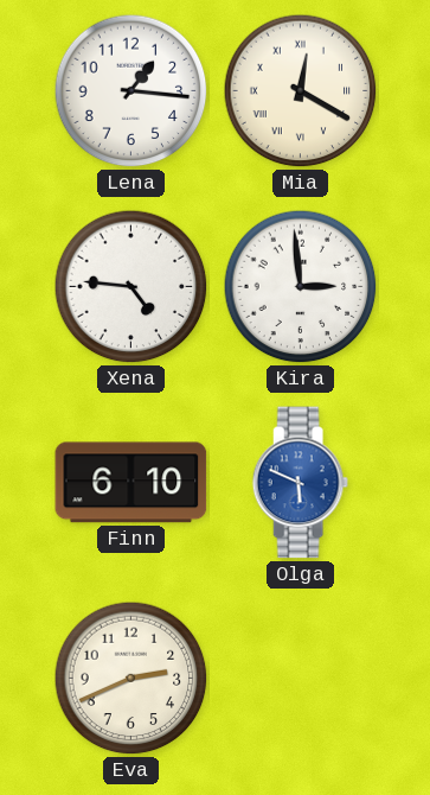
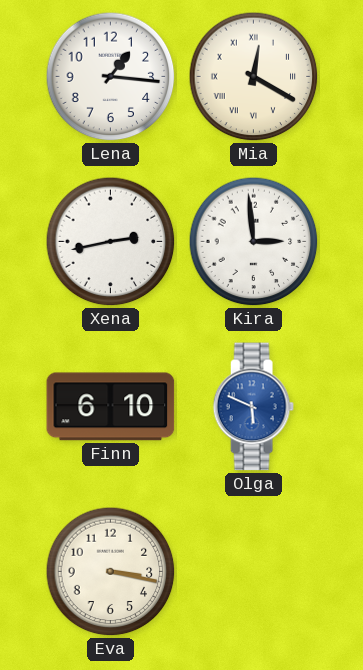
Xena: 4:46 -> 2:43 (111, 242)
Eva: 2:41 -> 3:17 (111, 572)
